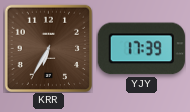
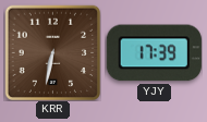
KRR: 6:35 -> 6:32 (52, 52)
